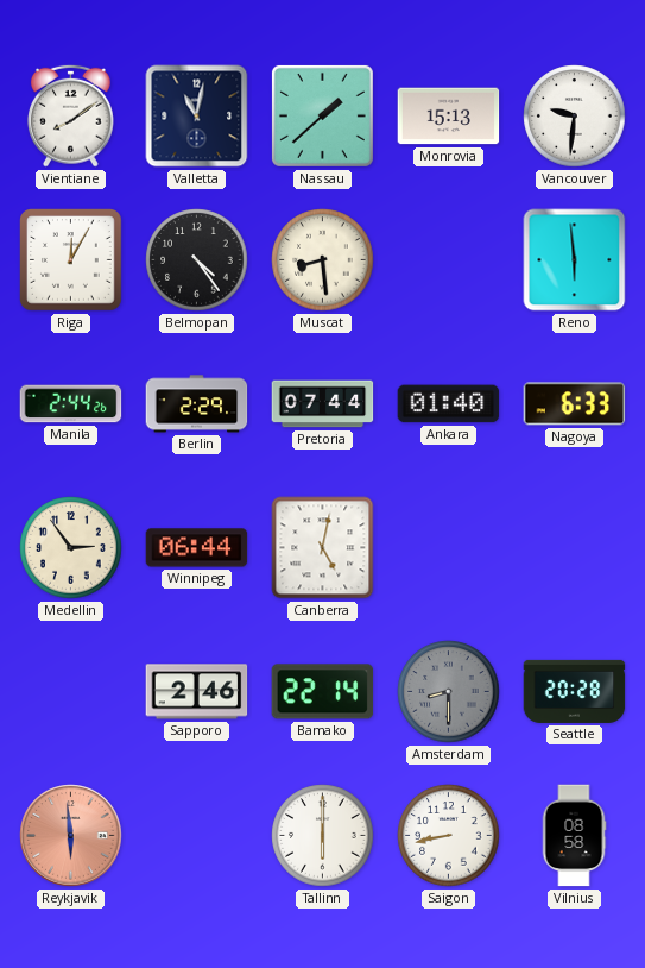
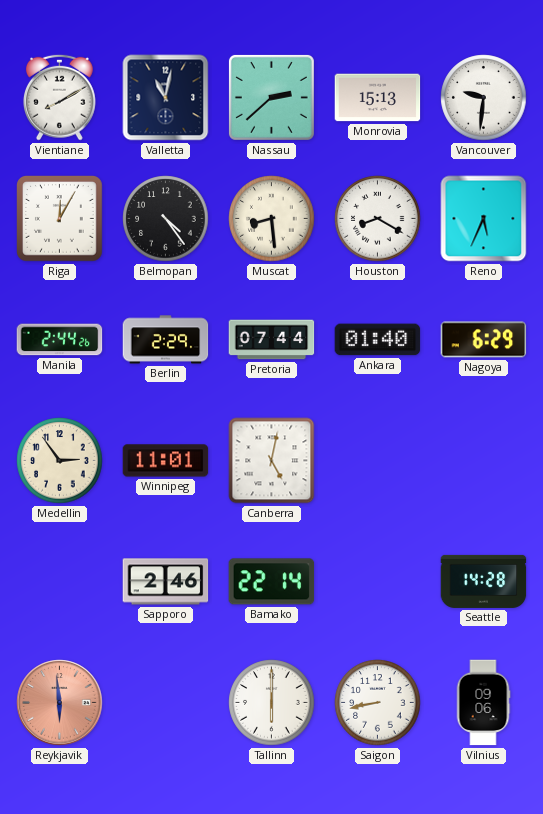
Vientiane: 8:09 -> 8:10 (59, 97)
Nassau: 1:38 -> 2:38 (271, 97)
Houston: none -> 8:20 (378, 219)
Reno: 5:59 -> 5:34 (484, 219)
Nagoya: 6:33 -> 6:29 (484, 340)
Winnipeg: 06:44 -> 11:01 (166, 461)
Amsterdam: 8:30 -> none (449, 692)
Seattle: 20:28 -> 14:28 (484, 581)
Vilnius: 08:58 -> 09:06 (483, 703)
